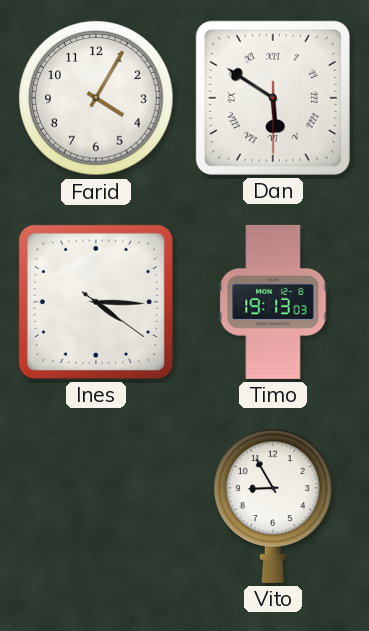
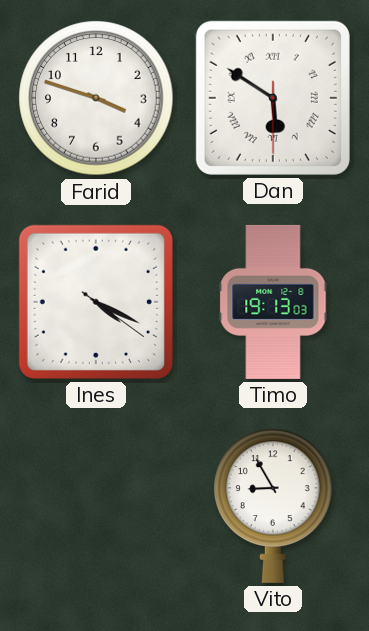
Farid: 4:05 -> 3:48 (96, 98)
Ines: 4:15 -> 4:19 (96, 302)
